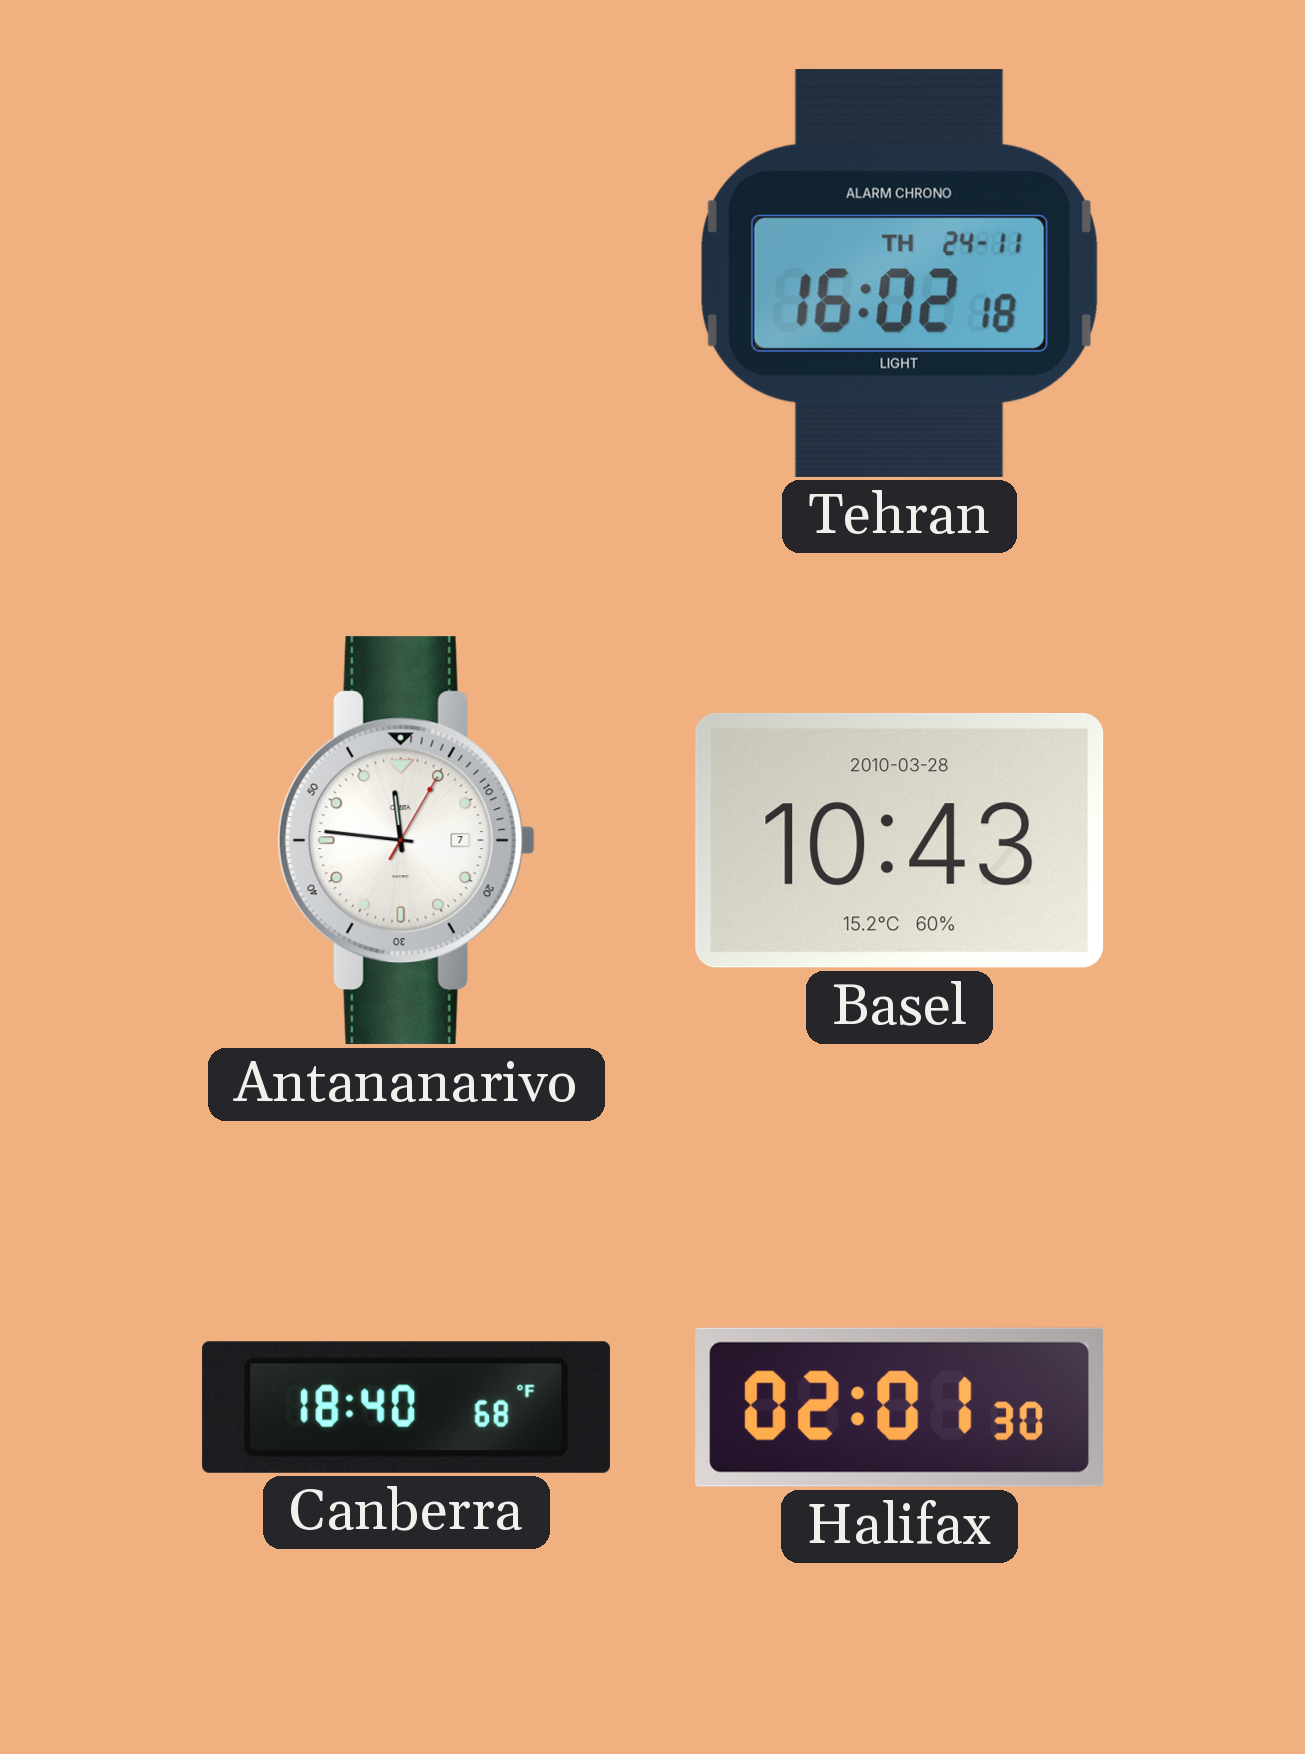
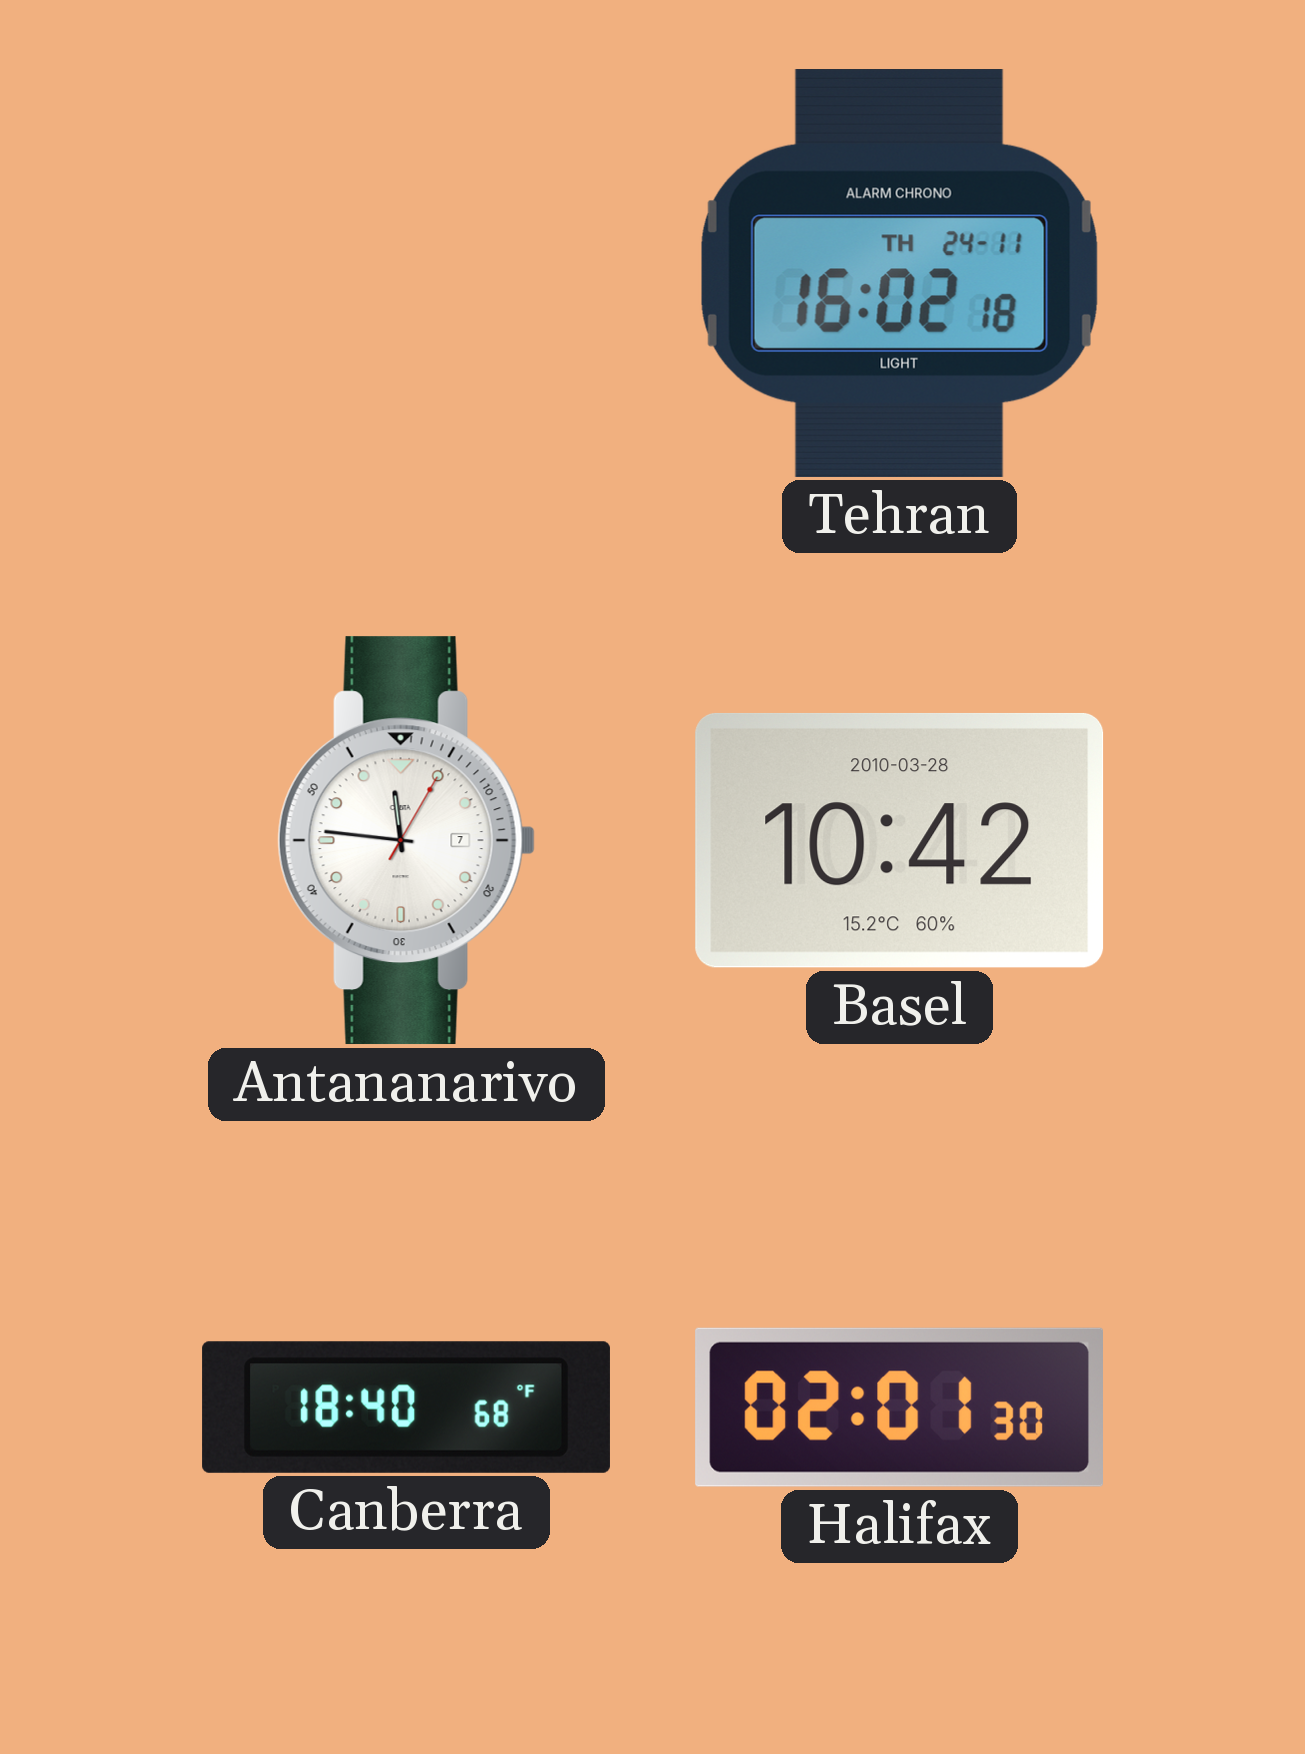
Basel: 10:43 -> 10:42 (900, 840)
